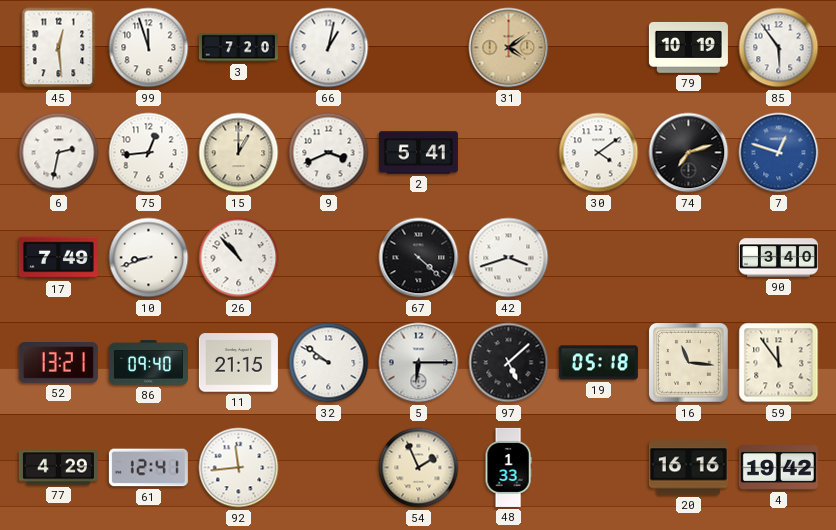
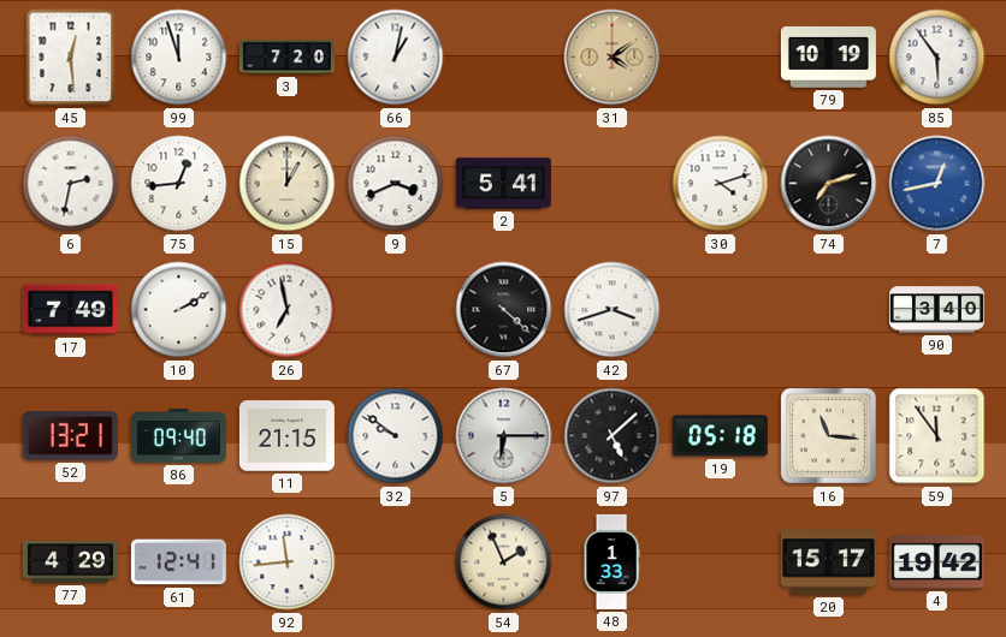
30: 4:09 -> 4:12 (721, 184)
7: 12:48 -> 12:43 (937, 184)
10: 8:42 -> 2:10 (179, 310)
26: 10:53 -> 6:58 (288, 310)
20: 16:16 -> 15:17 (828, 562)
